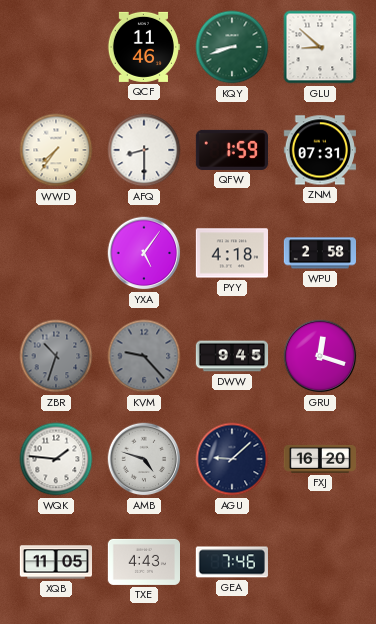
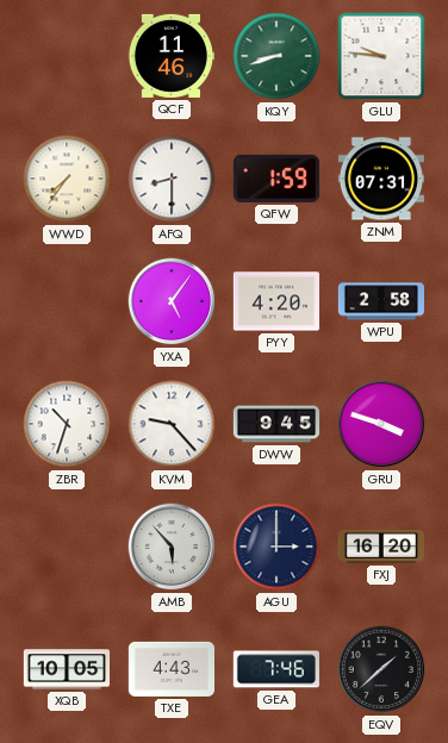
GLU: 8:52 -> 9:46 (381, 56)
PYY: 4:18 -> 4:20 (275, 301)
ZBR dial: grey -> white (67, 424)
KVM dial: grey -> white (172, 424)
GRU: 12:18 -> 3:48 (381, 424)
WQK: 1:46 -> none (56, 459)
AMB: 4:48 -> 5:53 (172, 547)
AGU: 9:08 -> 3:00 (276, 547)
XQB: 11:05 -> 10:05 (66, 669)
EQV: none -> 1:38 (381, 669)
